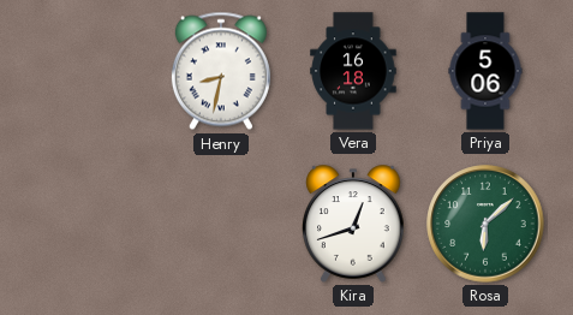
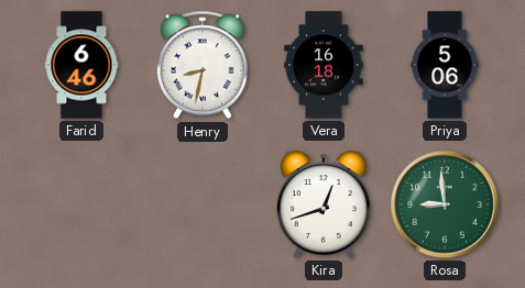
Farid: none -> 6:46 (81, 65)
Rosa: 6:08 -> 8:59 (445, 204)
